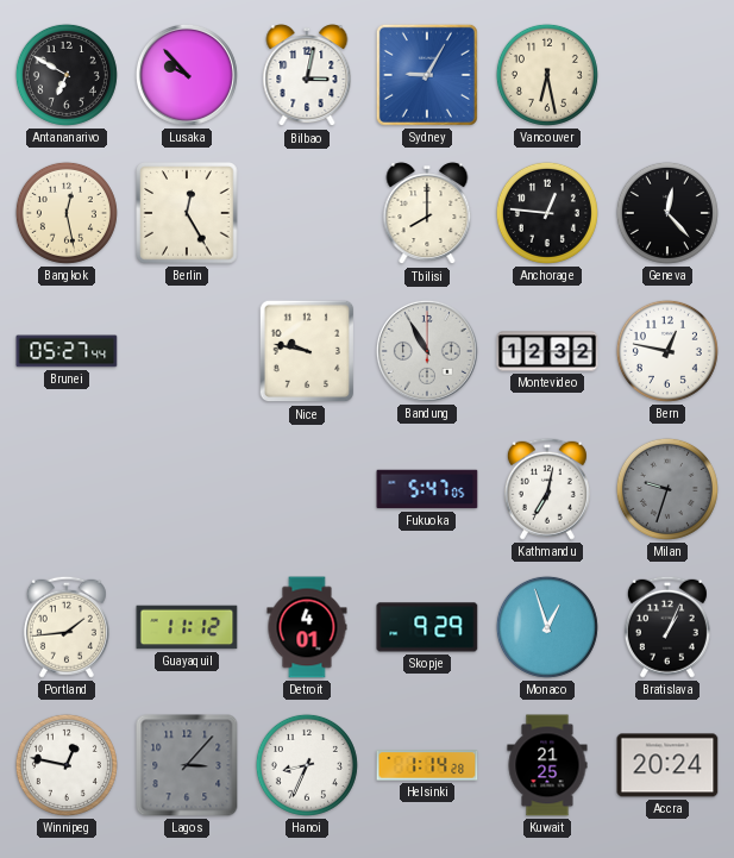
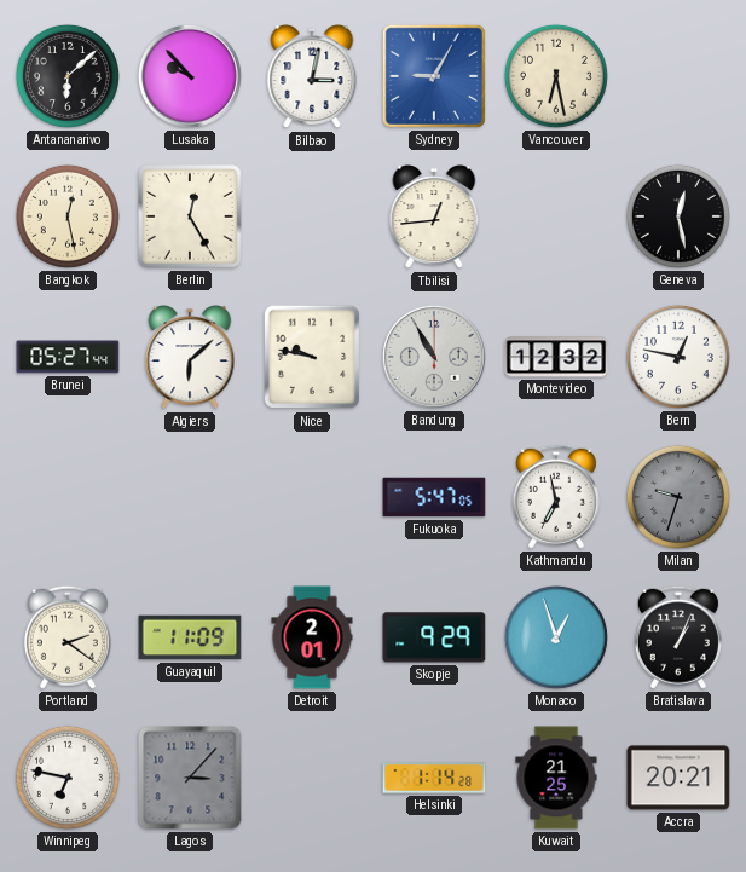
Antananarivo: 6:50 -> 6:08 (68, 76)
Tbilisi: 8:00 -> 12:44 (434, 218)
Anchorage: 12:46 -> none (547, 213)
Geneva: 12:23 -> 12:28 (678, 216)
Algiers: none -> 6:08 (190, 358)
Kathmandu: 7:02 -> 6:58 (556, 497)
Portland: 1:44 -> 2:21 (68, 637)
Guayaquil: 11:12 -> 11:09 (190, 637)
Detroit: 4:01 -> 2:01 (312, 637)
Winnipeg: 12:47 -> 6:47 (68, 778)
Hanoi: 8:34 -> none (307, 765)
Accra: 20:24 -> 20:21 (678, 778)
